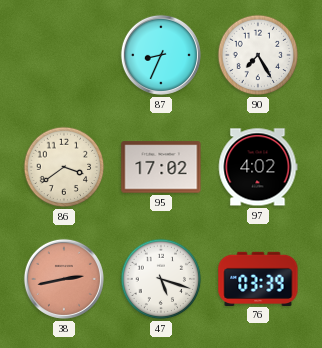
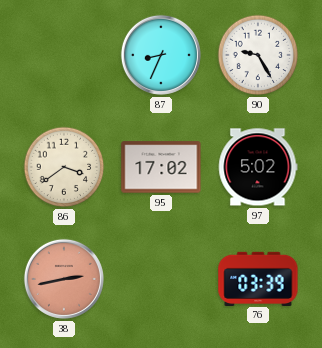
90: 7:25 -> 9:25 (258, 55)
97: 4:02 -> 5:02 (258, 167)
47: 5:18 -> none (161, 279)
